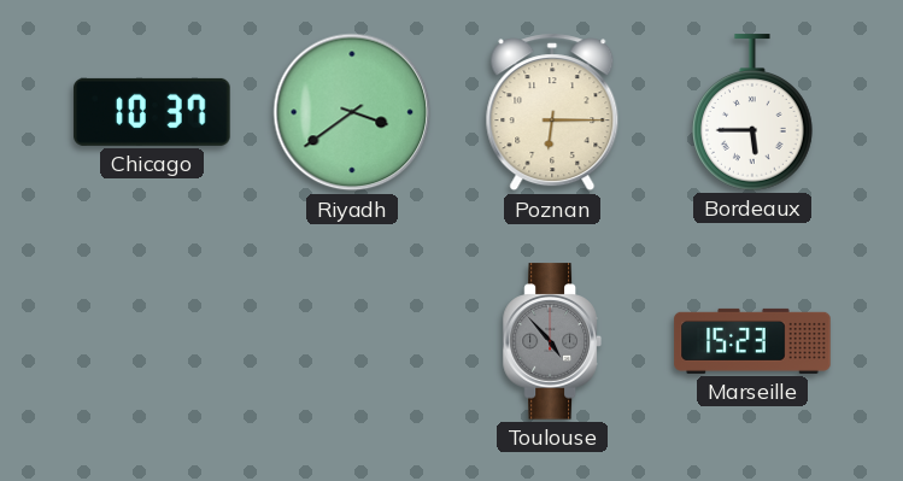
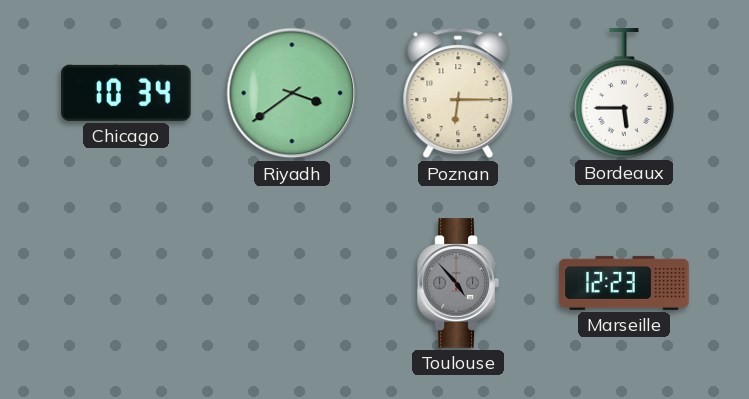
Chicago: 10:37 -> 10:34 (126, 93)
Marseille: 15:23 -> 12:23 (624, 283)
